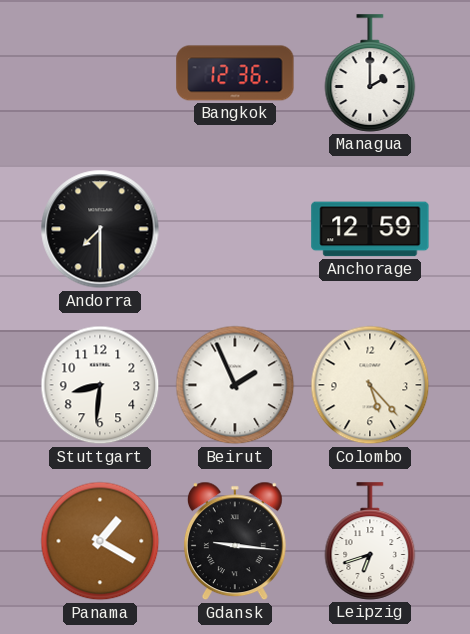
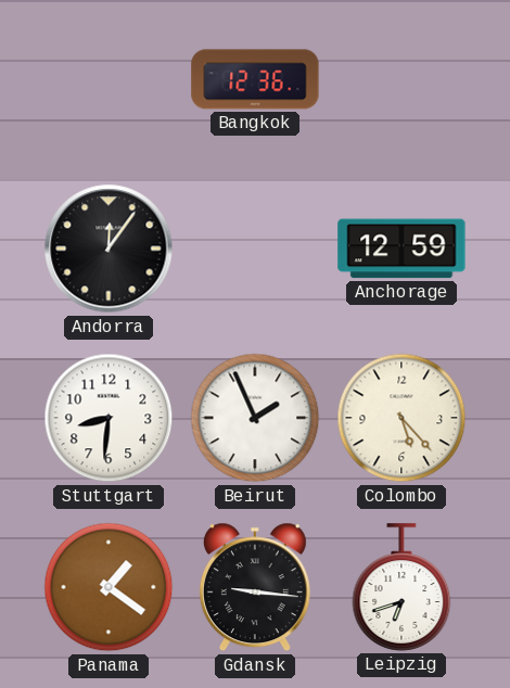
Managua: 2:00 -> none (370, 73)
Andorra: 7:30 -> 12:06 (109, 249)
Panama: 1:20 -> 1:21 (109, 587)
